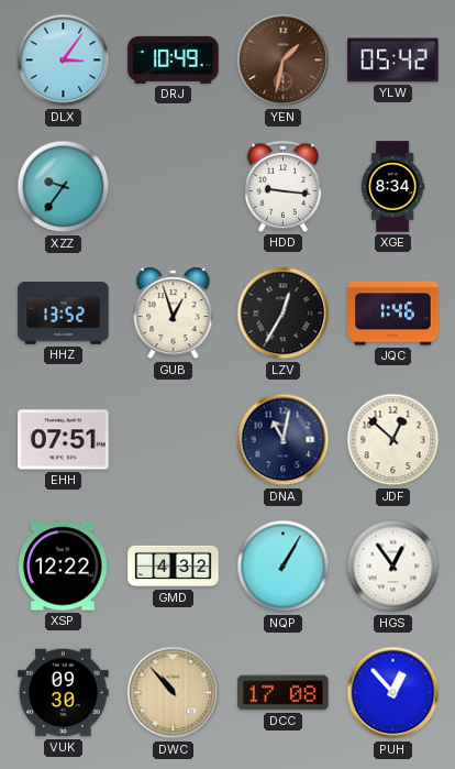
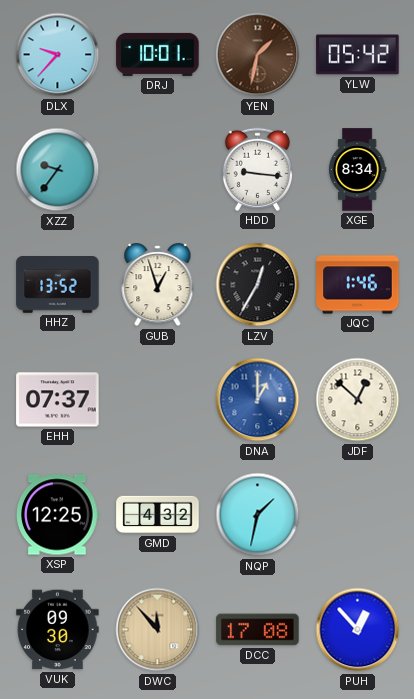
DLX: 3:06 -> 9:37 (58, 55)
DRJ: 10:49 -> 10:01 (158, 54)
EHH: 07:51 -> 07:37 (58, 400)
DNA: 11:02 -> 1:00 (258, 400)
DNA dial: navy -> blue (258, 400)
XSP: 12:22 -> 12:25 (58, 515)
NQP: 1:05 -> 1:32 (258, 515)
HGS: 12:54 -> none (393, 567)
DWC: 10:53 -> 11:53 (158, 630)
